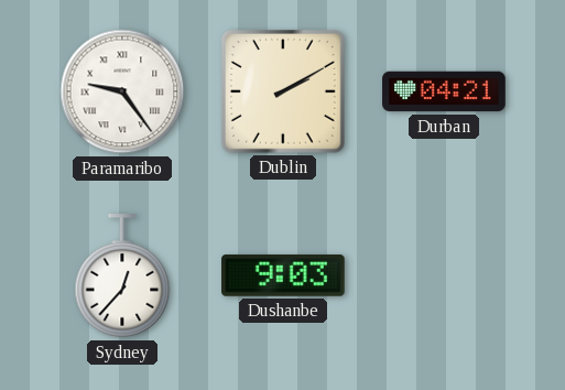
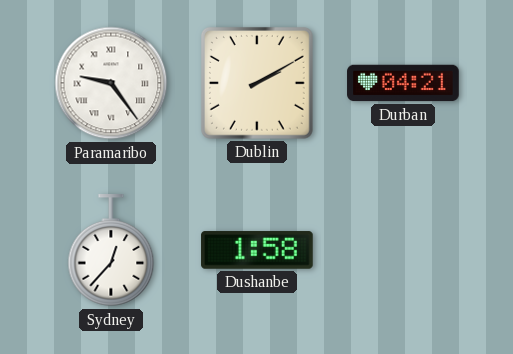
Dushanbe: 9:03 -> 1:58 (257, 250)
